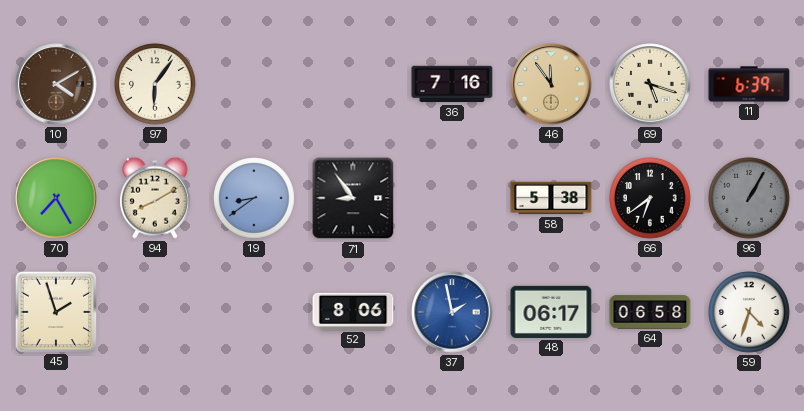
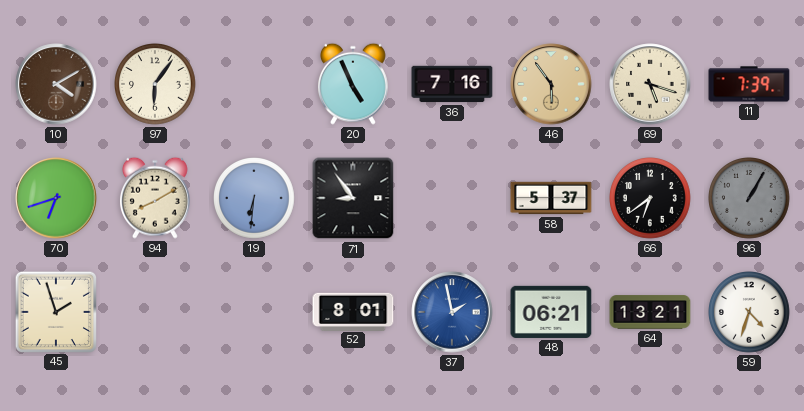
20: none -> 4:56 (353, 84)
46: 11:54 -> 5:54 (551, 84)
11: 6:39 -> 7:39 (749, 84)
70: 7:25 -> 6:42 (56, 198)
19: 8:39 -> 6:31 (255, 199)
58: 5:38 -> 5:37 (551, 198)
52: 8:06 -> 8:01 (353, 311)
48: 06:17 -> 06:21 (551, 312)
64: 06:58 -> 13:21 (650, 312)
